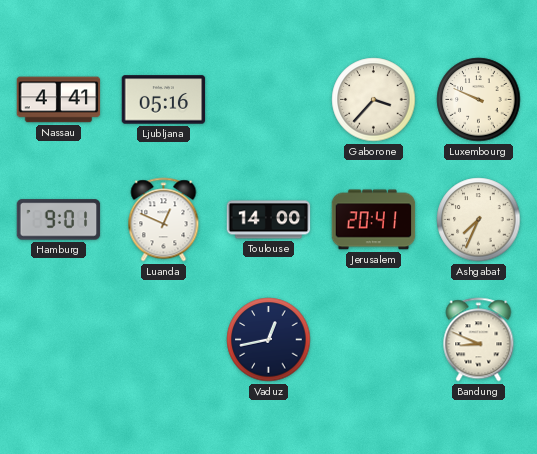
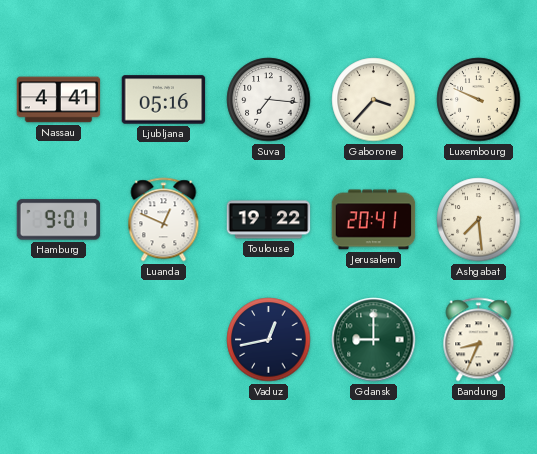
Suva: none -> 7:16 (269, 100)
Toulouse: 14:00 -> 19:22 (269, 220)
Ashgabat: 7:34 -> 7:29 (479, 220)
Gdansk: none -> 9:00 (374, 340)
Bandung: 8:49 -> 8:34 (479, 340)
